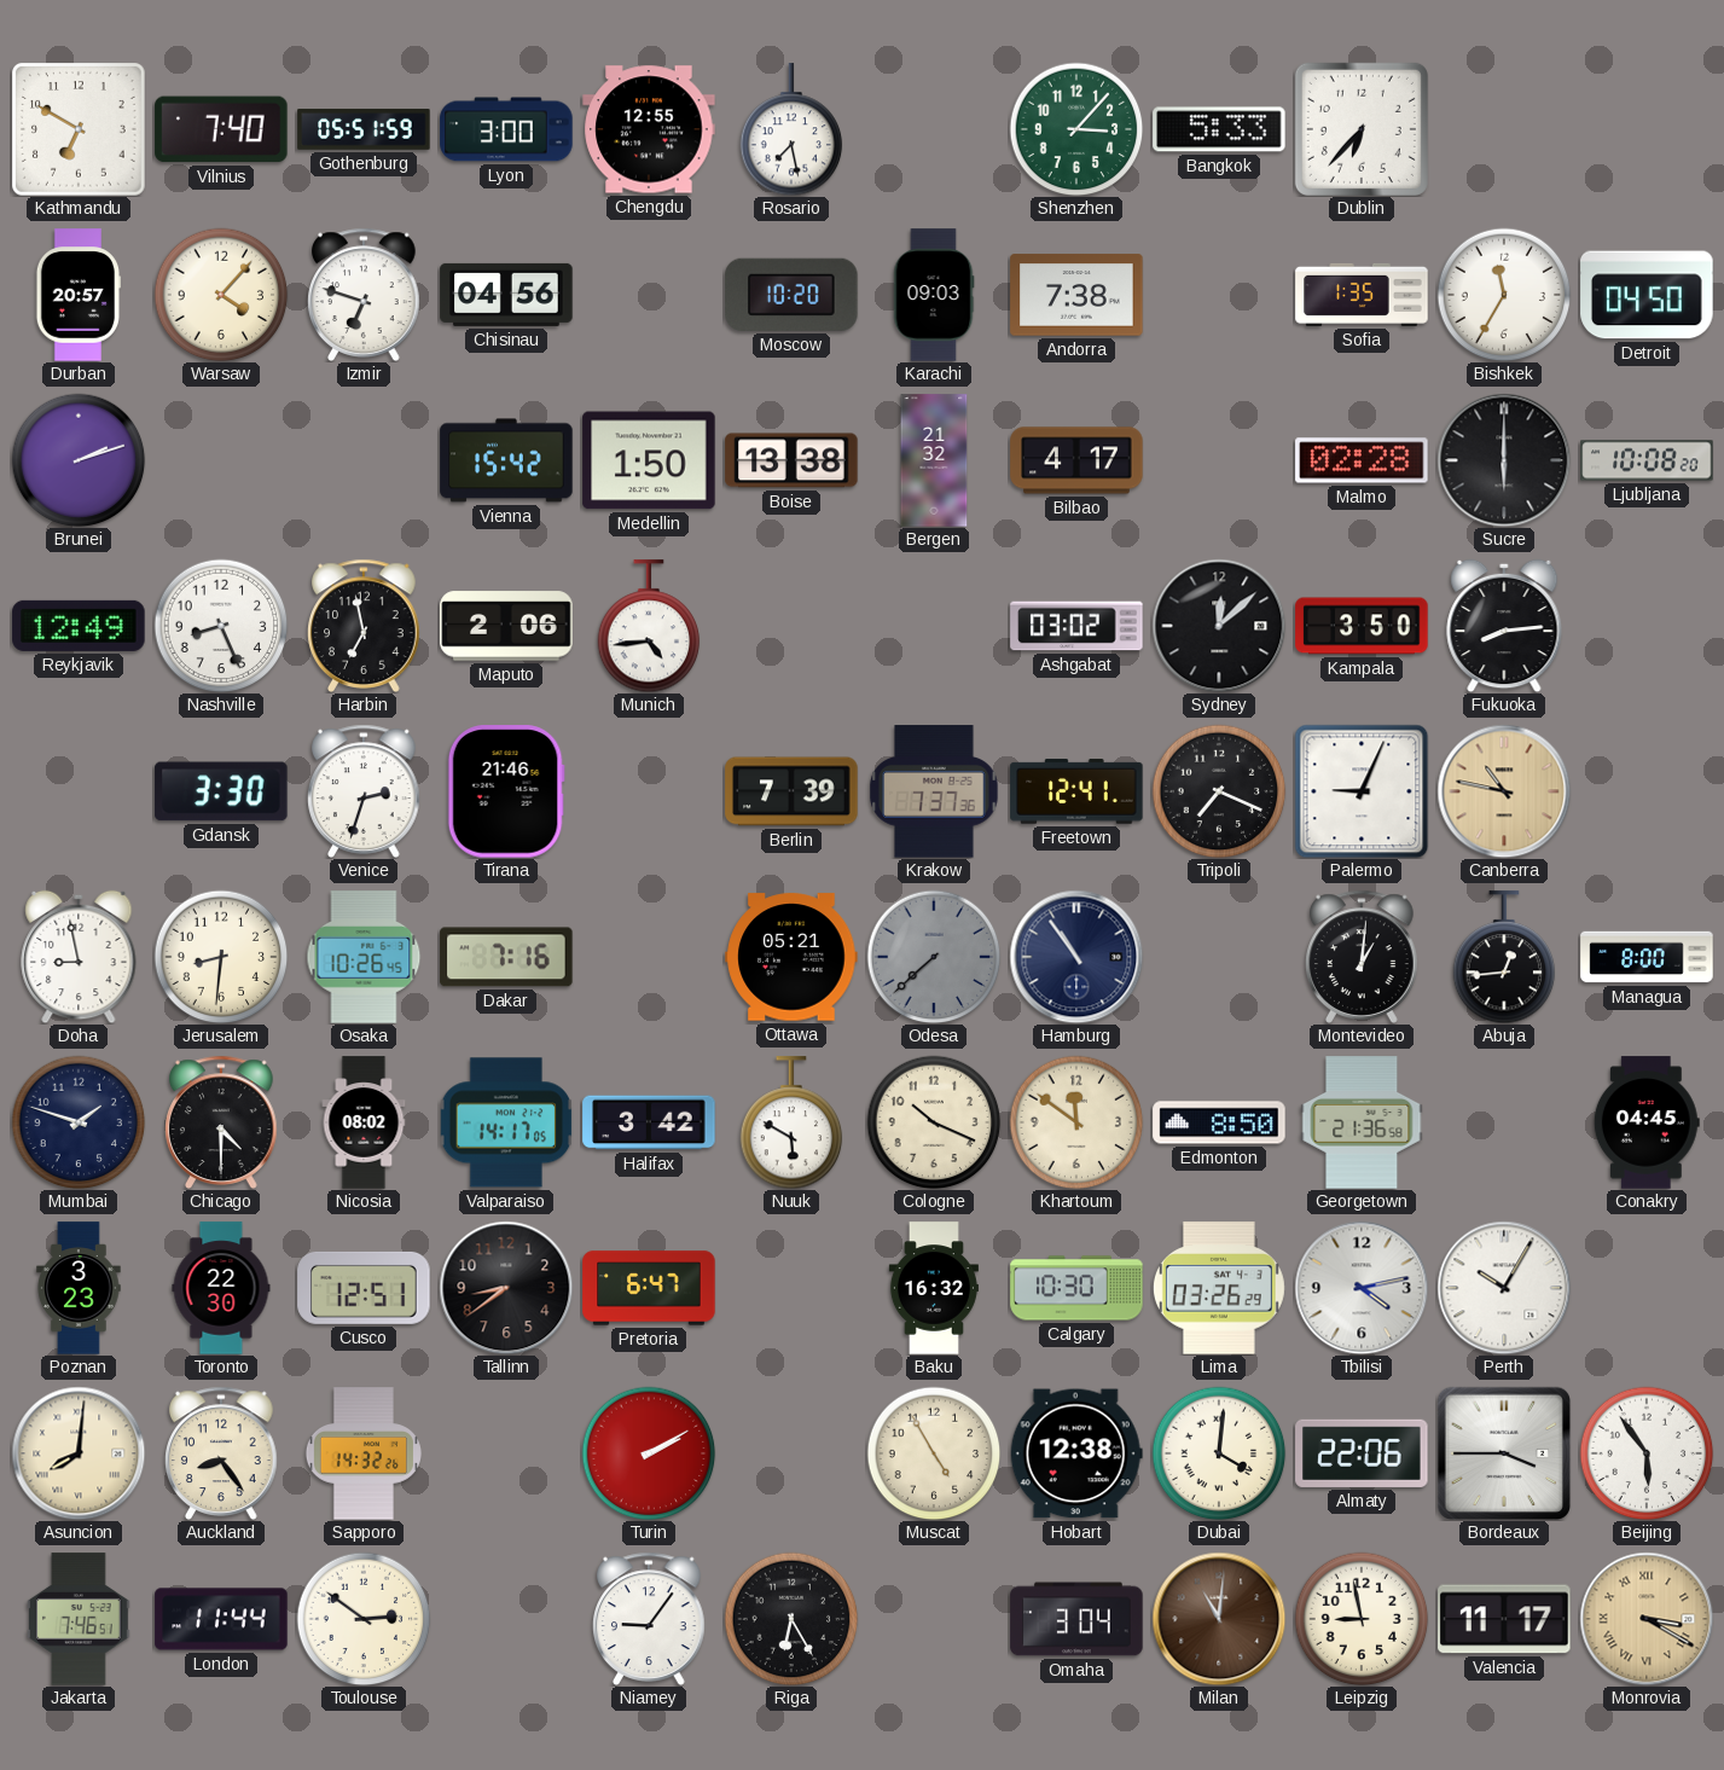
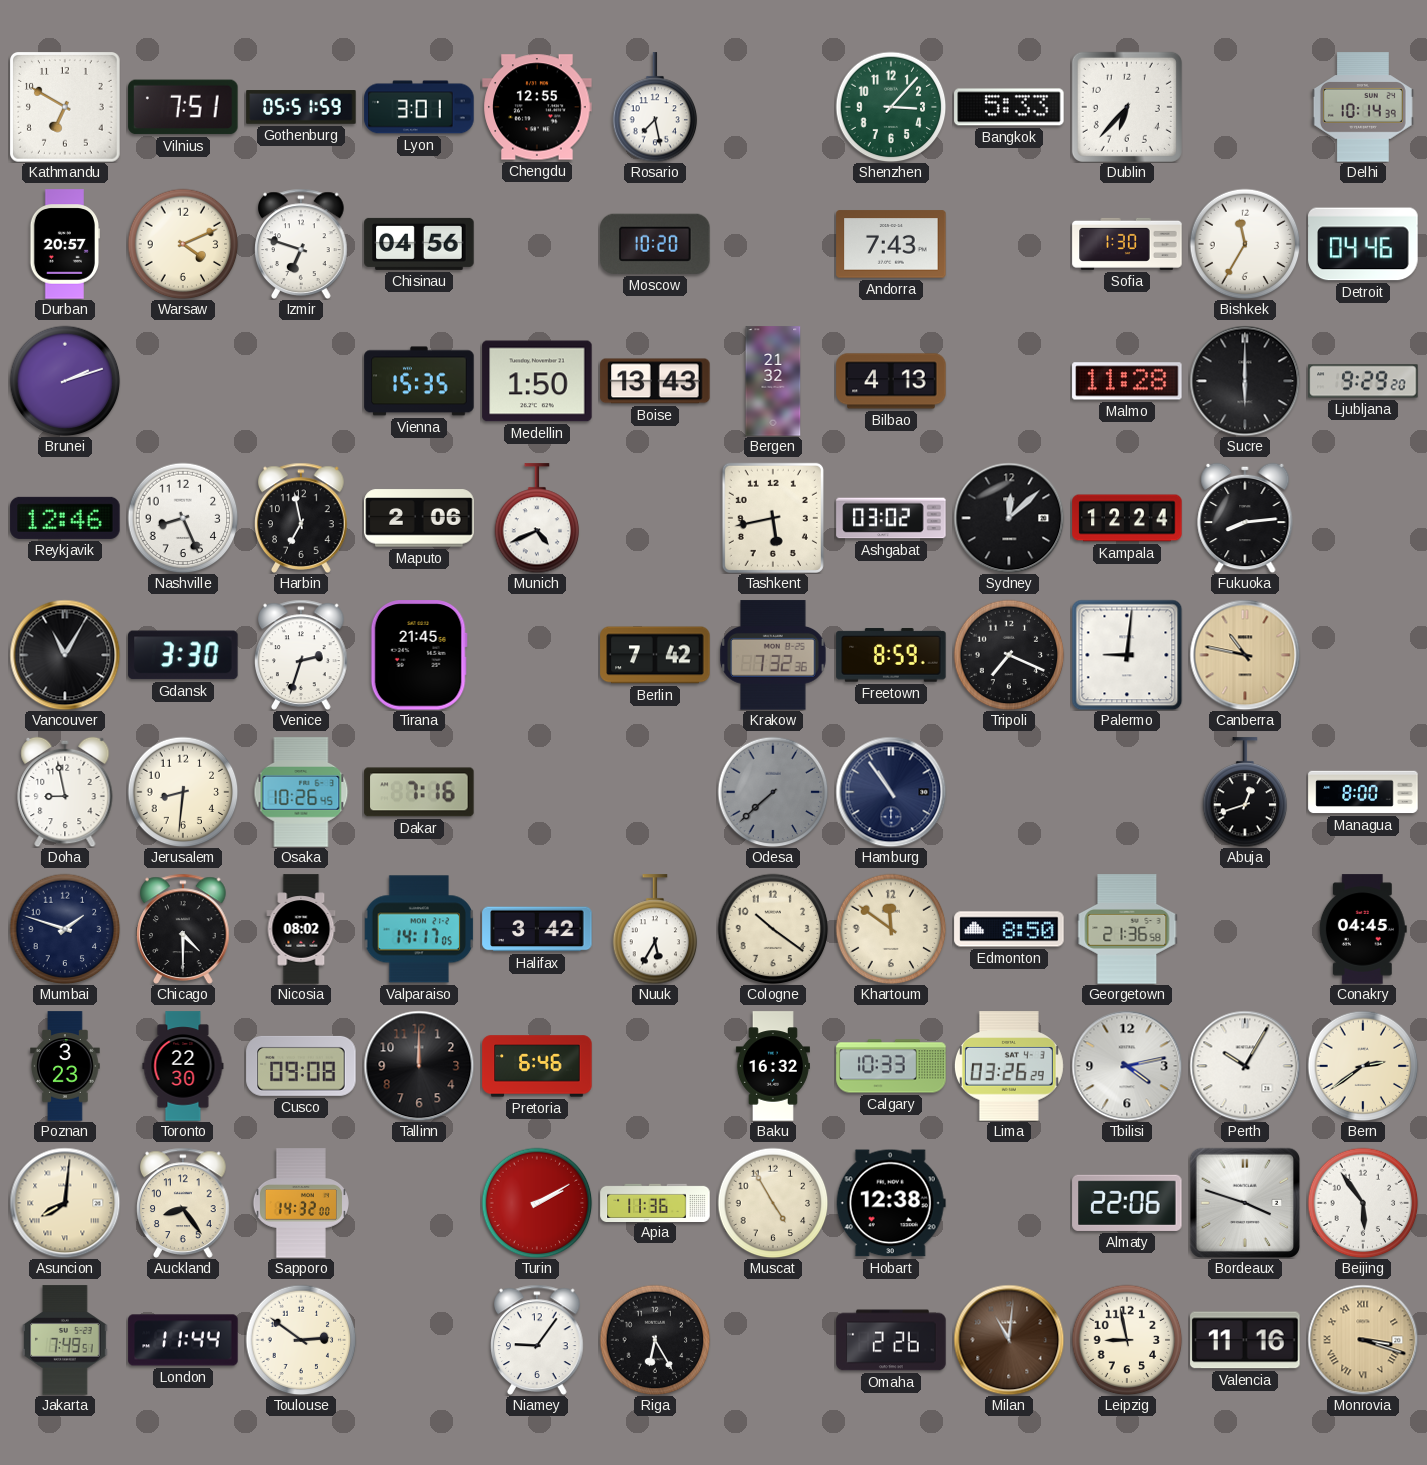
Vilnius: 7:40 -> 7:51 (183, 107)
Lyon: 3:00 -> 3:01 (419, 107)
Delhi: none -> 10:14 (1363, 107)
Warsaw: 4:07 -> 4:11 (183, 244)
Karachi: 09:03 -> none (934, 295)
Andorra: 7:38 -> 7:43 (891, 244)
Sofia: 1:35 -> 1:30 (1127, 244)
Detroit: 04:50 -> 04:46 (1363, 244)
Vienna: 15:42 -> 15:35 (419, 381)
Boise: 13:38 -> 13:43 (655, 381)
Bilbao: 4:17 -> 4:13 (891, 381)
Malmo: 02:28 -> 11:28 (1127, 381)
Ljubljana: 10:08 -> 9:29 (1363, 381)
Reykjavik: 12:49 -> 12:46 (65, 518)
Munich: 4:44 -> 4:41 (537, 518)
Tashkent: none -> 5:43 (773, 518)
Kampala: 3:50 -> 12:24 (1127, 518)
Vancouver: none -> 11:05 (65, 655)
Tirana: 21:46 -> 21:45 (419, 655)
Berlin: 7:39 -> 7:42 (655, 655)
Krakow: 7:37 -> 7:32 (773, 655)
Freetown: 12:41 -> 8:59 (891, 655)
Palermo: 9:04 -> 9:01 (1127, 655)
Ottawa: 05:21 -> none (791, 957)
Montevideo: 1:01 -> none (1363, 957)
Abuja: 12:44 -> 12:42 (1245, 792)
Nuuk: 5:50 -> 5:35 (655, 929)
Cologne: 10:19 -> 10:21 (773, 929)
Cusco: 12:51 -> 09:08 (301, 1066)
Tallinn: 8:39 -> 12:00 (419, 1066)
Pretoria: 6:47 -> 6:46 (537, 1066)
Calgary: 10:30 -> 10:33 (891, 1066)
Bern: none -> 2:39 (1363, 1066)
Sapporo: 14:32:26 -> 14:32:00 (301, 1203)
Apia: none -> 11:36 (655, 1202)
Dubai: 4:01 -> none (1219, 1453)
Bordeaux: 3:45 -> 3:48 (1244, 1202)
Jakarta: 7:46 -> 7:49 (66, 1340)
Omaha: 3:04 -> 2:26 (891, 1340)
Valencia: 11:17 -> 11:16 (1245, 1340)
Monrovia: 3:20 -> 3:18 (1363, 1340)
